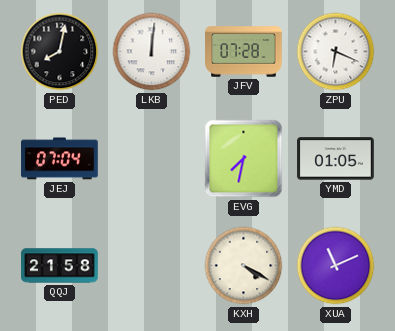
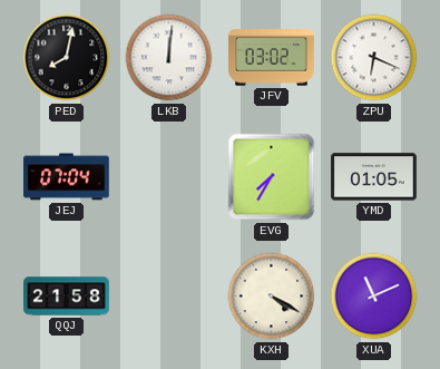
JFV: 07:28 -> 03:02 (272, 58)
EVG: 7:32 -> 7:35 (272, 177)
